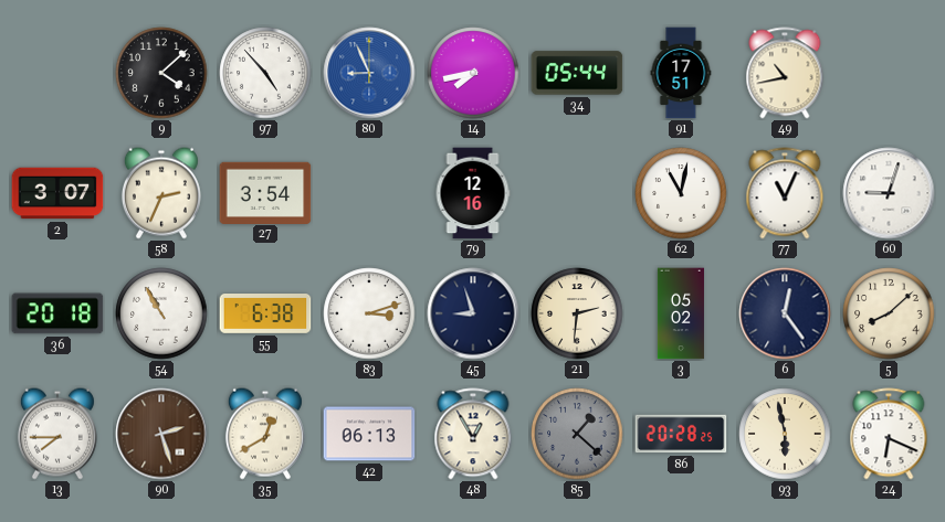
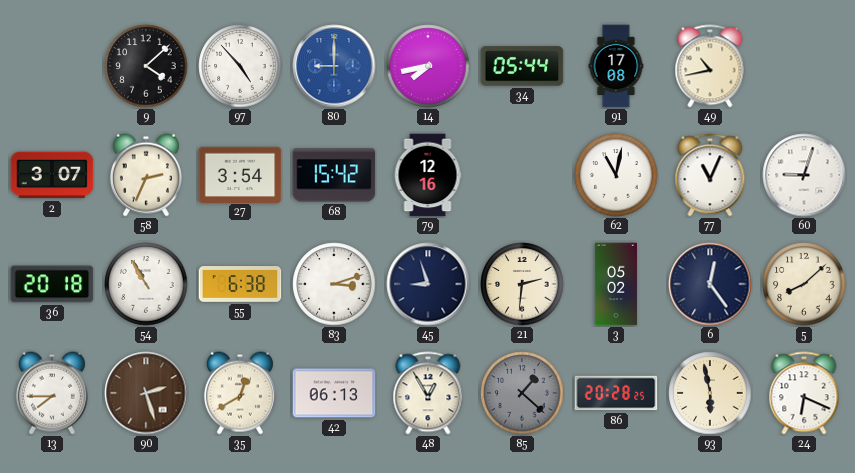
80: 8:56 -> 9:00 (334, 66)
91: 17:51 -> 17:08 (616, 66)
68: none -> 15:42 (334, 175)
